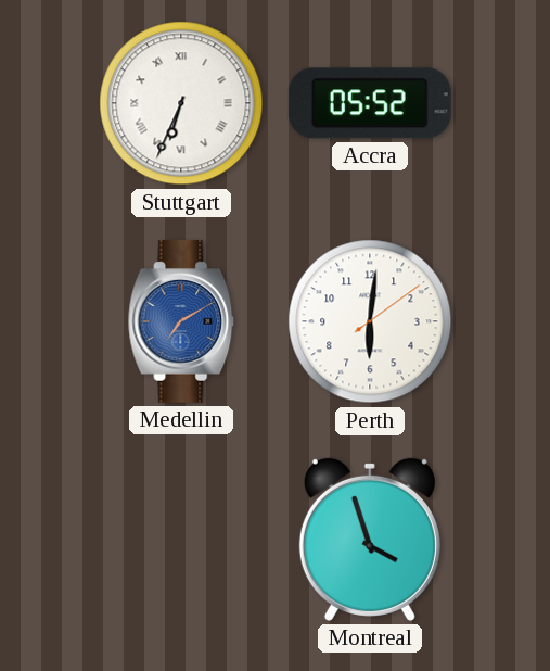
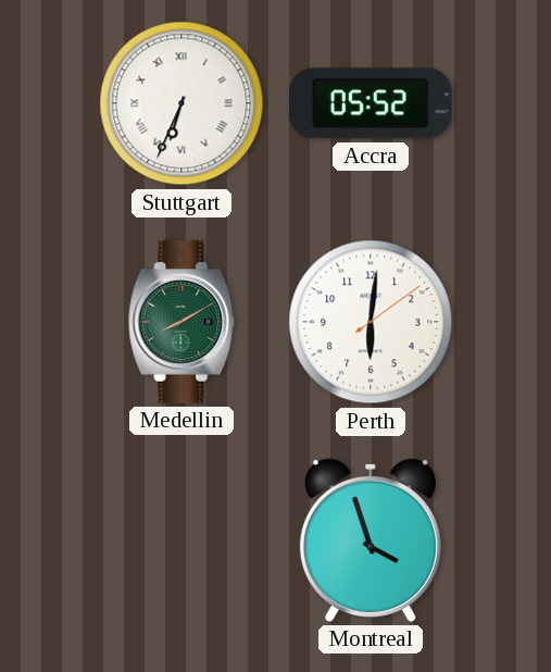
Medellin: 7:10 -> 8:10 (181, 322)
Medellin dial: blue -> green (181, 322)
